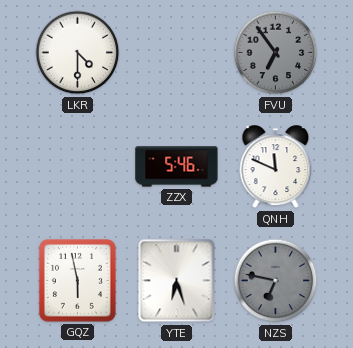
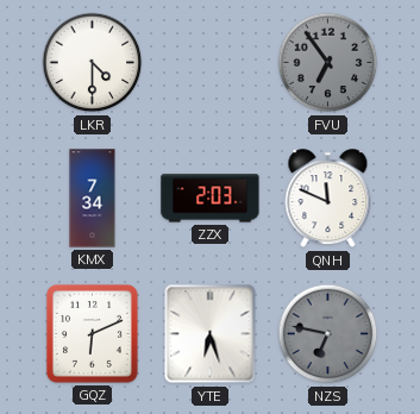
KMX: none -> 7:34 (93, 199)
ZZX: 5:46 -> 2:03 (211, 199)
GQZ: 5:58 -> 6:11 (92, 333)
